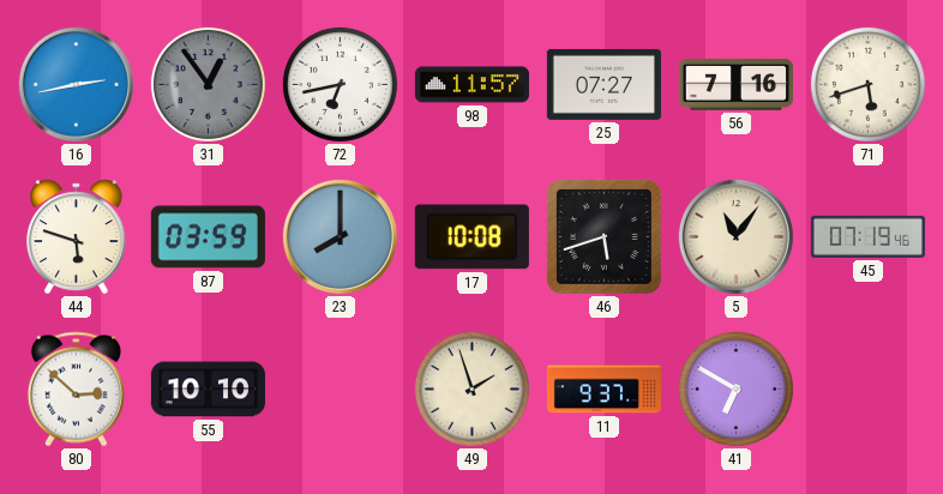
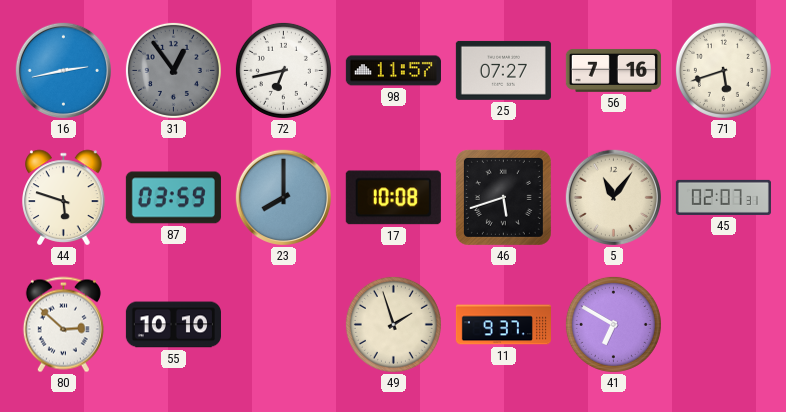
45: 07:19 -> 02:07 (723, 197)
